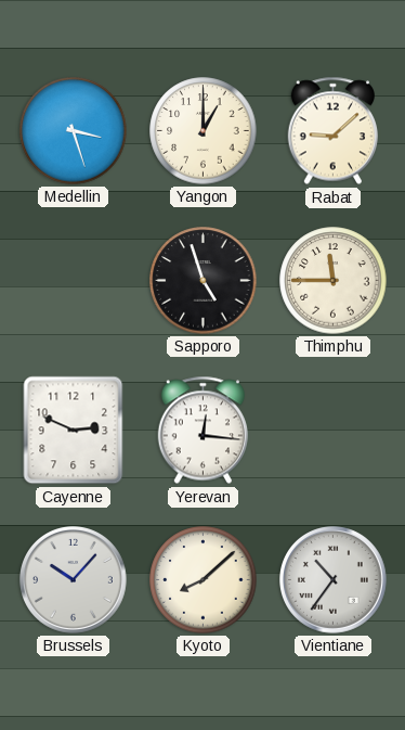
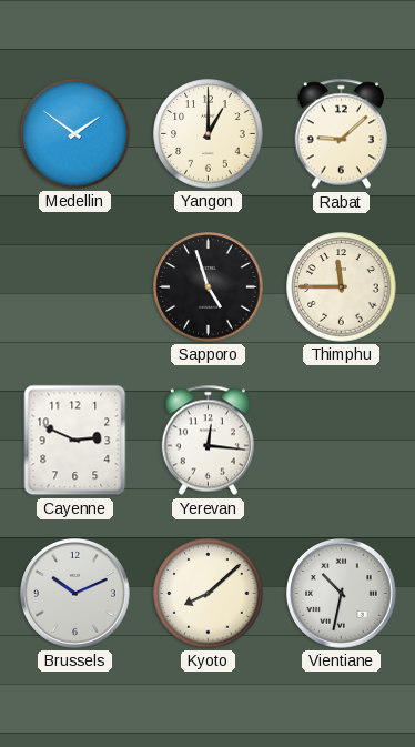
Medellin: 3:27 -> 1:51 (75, 134)
Brussels: 10:07 -> 10:11 (75, 594)
Vientiane: 10:36 -> 10:32 (342, 594)
